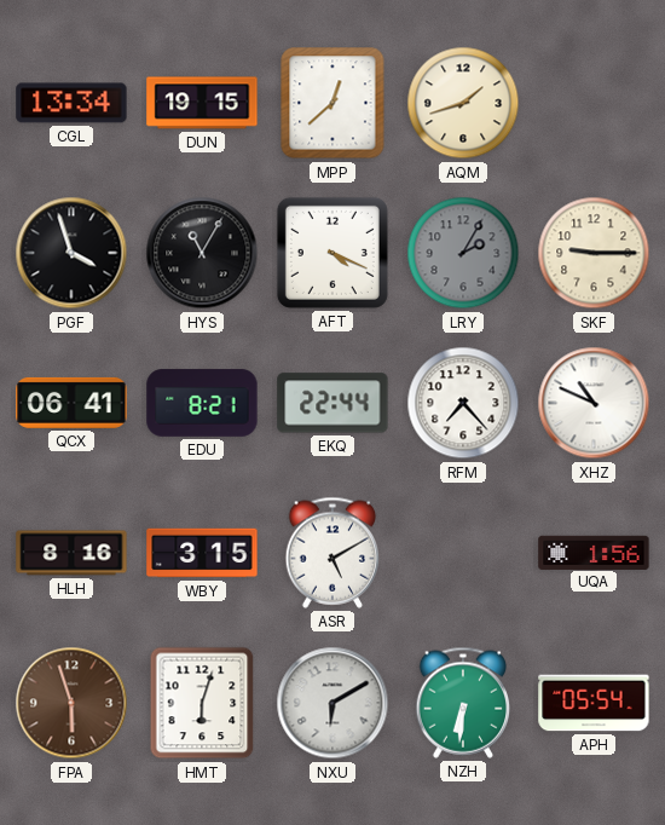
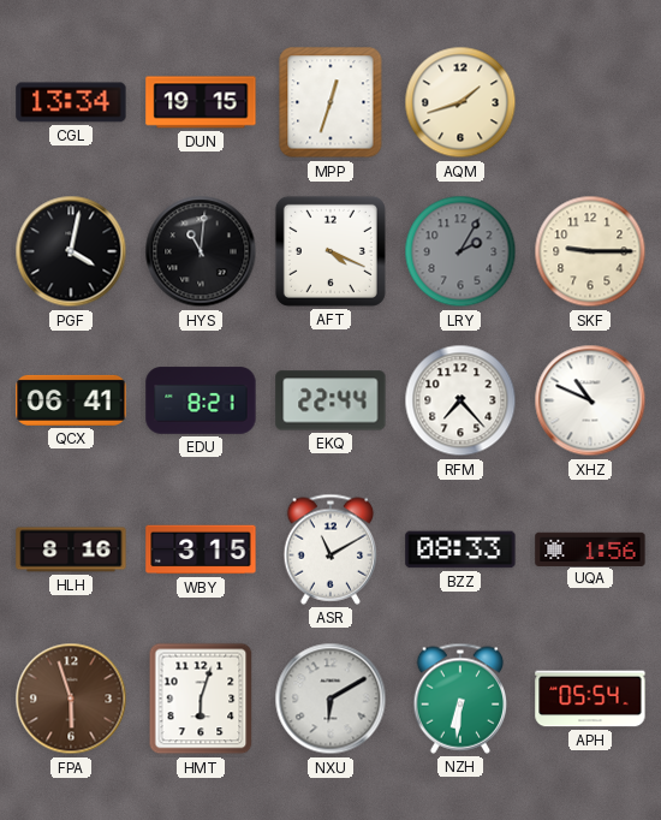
MPP: 12:38 -> 12:33 (330, 102)
PGF: 3:57 -> 4:02 (71, 251)
HYS: 11:05 -> 11:01 (201, 251)
ASR: 5:10 -> 11:10 (330, 549)
BZZ: none -> 08:33 (460, 549)
